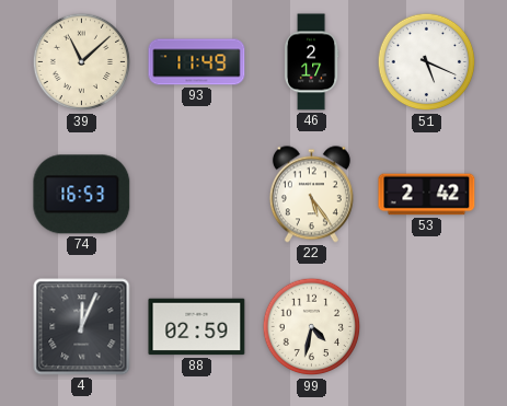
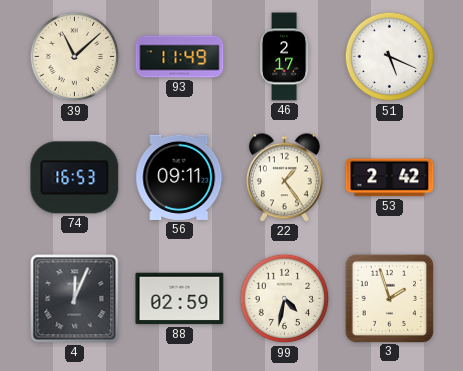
56: none -> 09:11 (180, 177)
22: 5:24 -> 1:24 (284, 178)
3: none -> 1:57 (389, 298)
